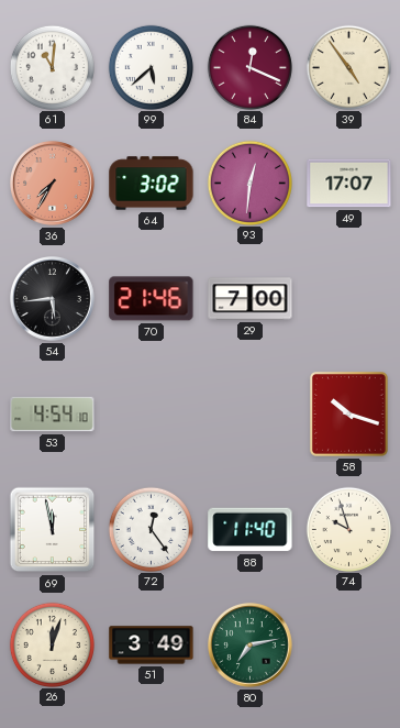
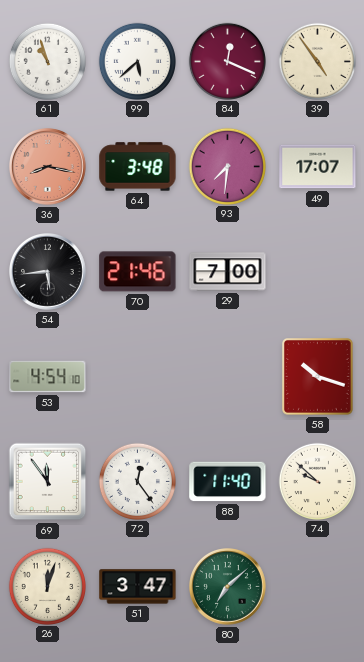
61: 11:01 -> 10:57 (47, 61)
36: 7:35 -> 8:17 (48, 167)
64: 3:02 -> 3:48 (138, 167)
93: 12:31 -> 7:31 (227, 166)
69: 11:58 -> 11:54 (48, 482)
74: 9:57 -> 9:52 (317, 481)
51: 3:49 -> 3:47 (138, 587)
80: 7:13 -> 7:08 (228, 587)
